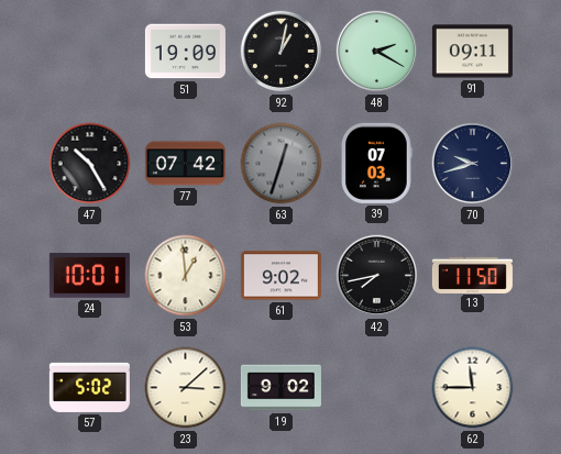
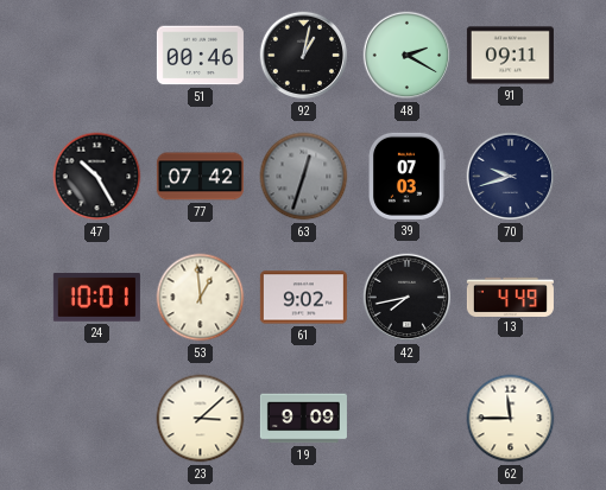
51: 19:09 -> 00:46 (200, 56)
13: 11:50 -> 4:49 (510, 297)
57: 5:02 -> none (89, 387)
19: 9:02 -> 9:09 (303, 419)
